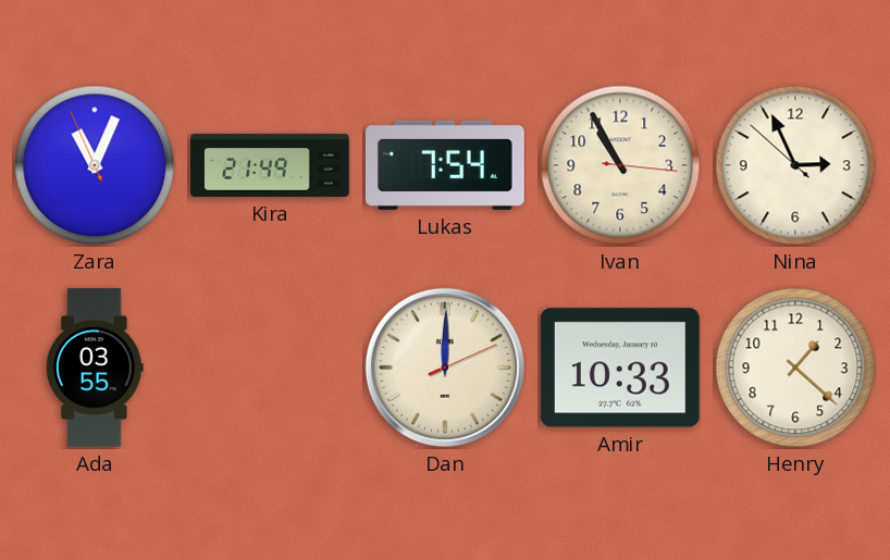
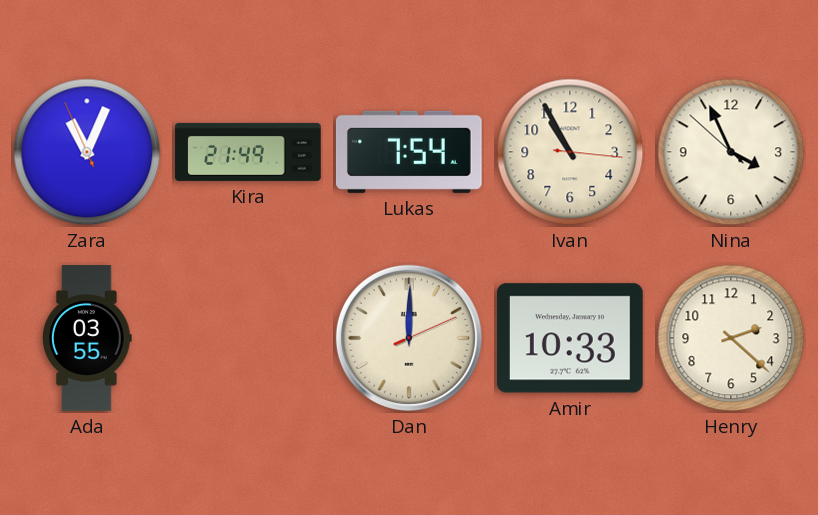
Nina: 2:55 -> 3:55 (731, 152)
Henry: 1:22 -> 2:22 (731, 338)
